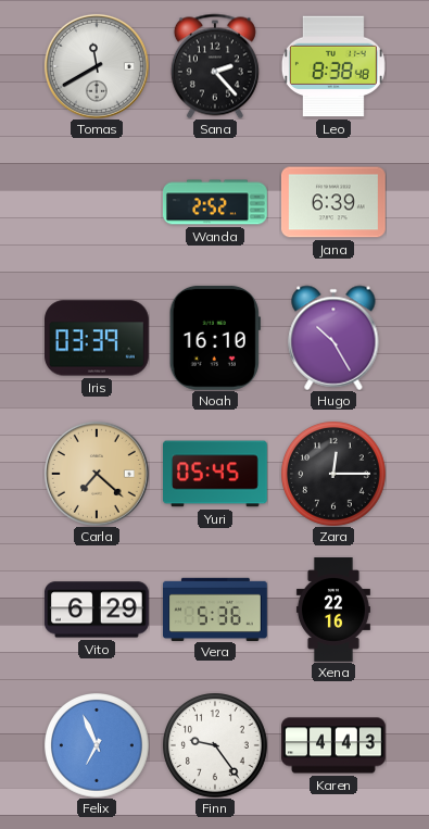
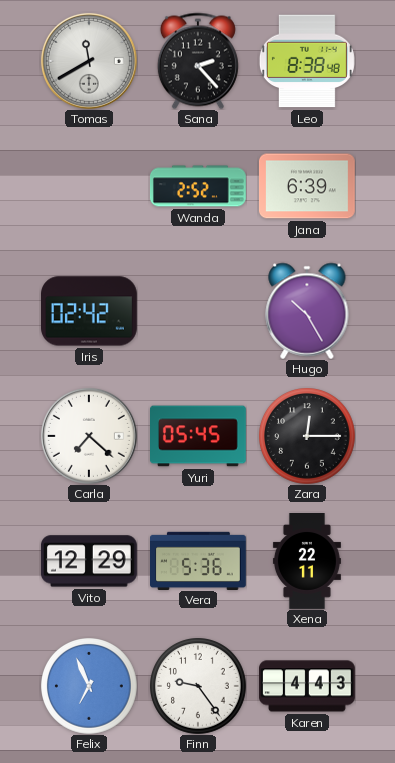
Iris: 03:39 -> 02:42 (90, 311)
Noah: 16:10 -> none (215, 338)
Carla dial: champagne -> white (89, 436)
Vito: 6:29 -> 12:29 (89, 561)
Xena: 22:16 -> 22:11 (307, 562)
